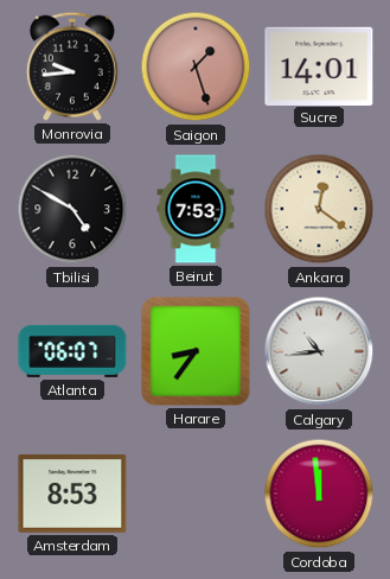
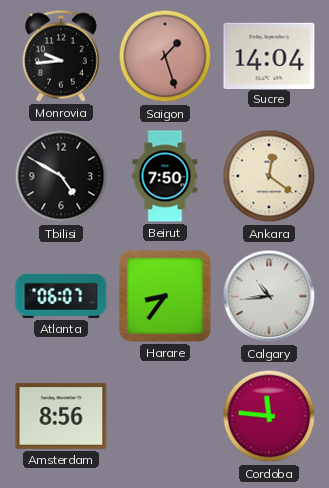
Sucre: 14:01 -> 14:04 (269, 55)
Beirut: 7:53 -> 7:50 (165, 176)
Amsterdam: 8:53 -> 8:56 (61, 416)
Cordoba: 11:59 -> 11:46 (269, 416)
